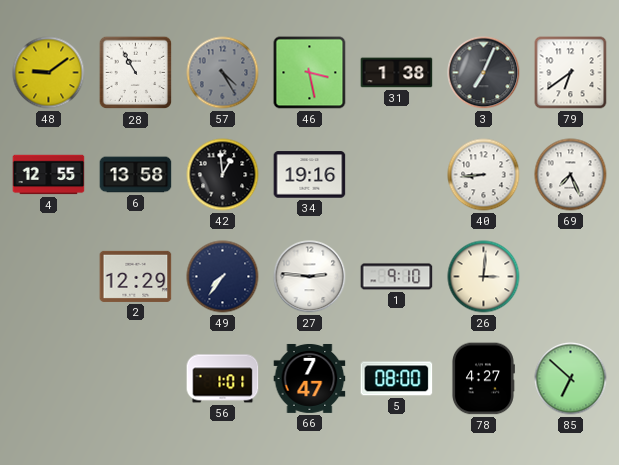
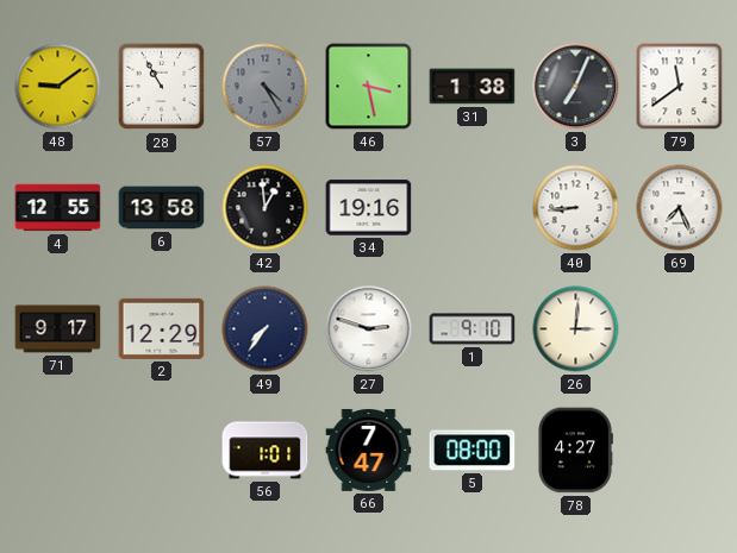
79: 6:39 -> 11:39 (680, 87)
71: none -> 9:17 (58, 329)
27: 2:46 -> 2:48 (369, 329)
85: 6:52 -> none (571, 379)
